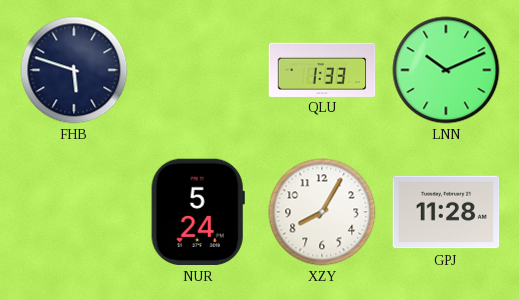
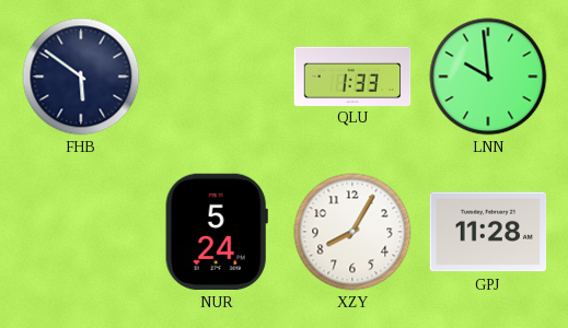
FHB: 5:48 -> 5:51 (81, 77)
LNN: 10:11 -> 9:59 (488, 77)
